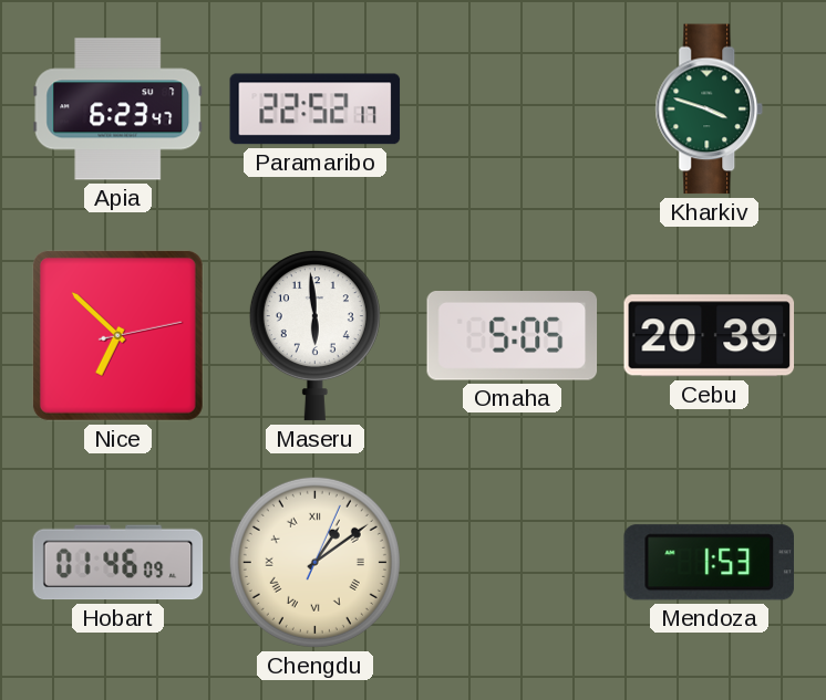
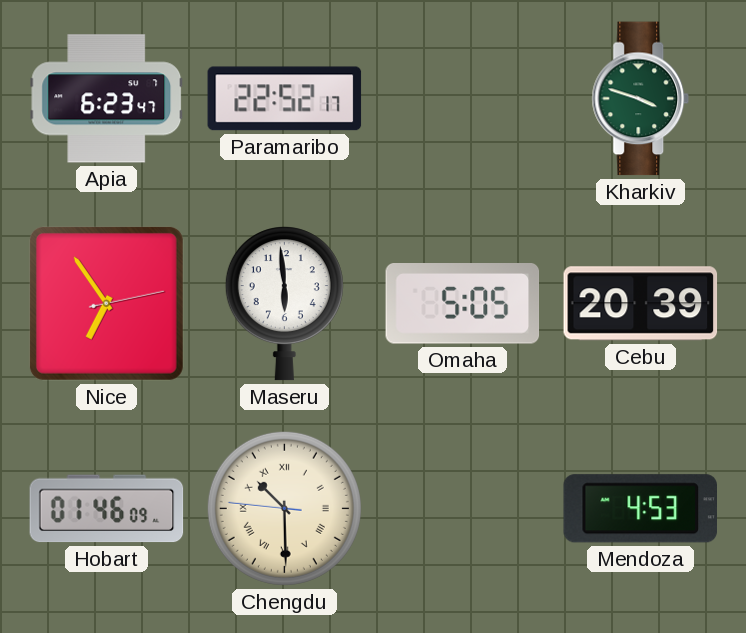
Nice: 6:52 -> 6:54 (106, 303)
Chengdu: 1:09 -> 10:29 (284, 508)
Mendoza: 1:53 -> 4:53 (640, 509)
